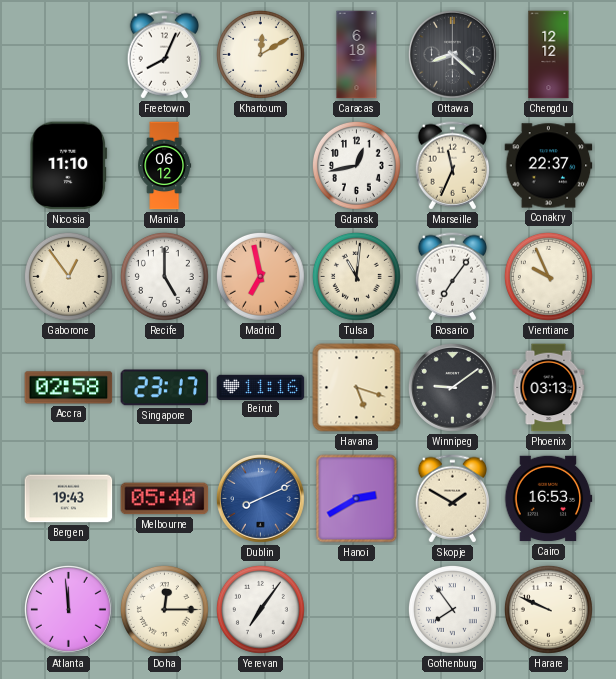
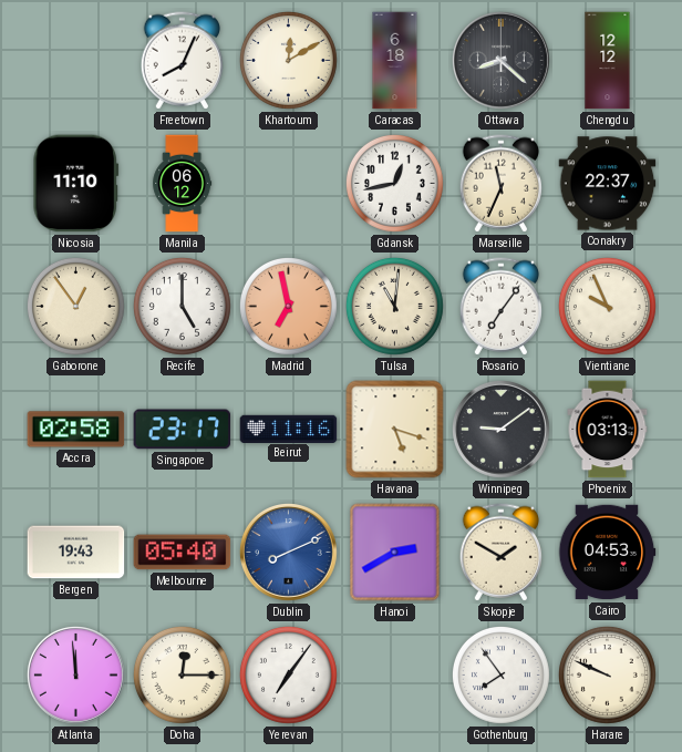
Cairo: 16:53 -> 04:53 (607, 553)
